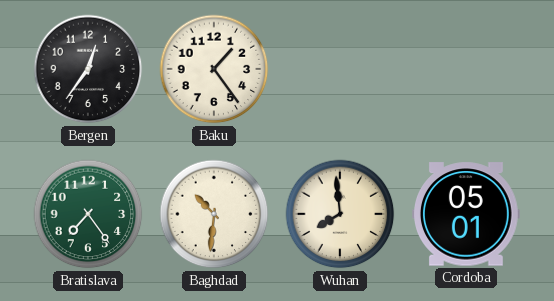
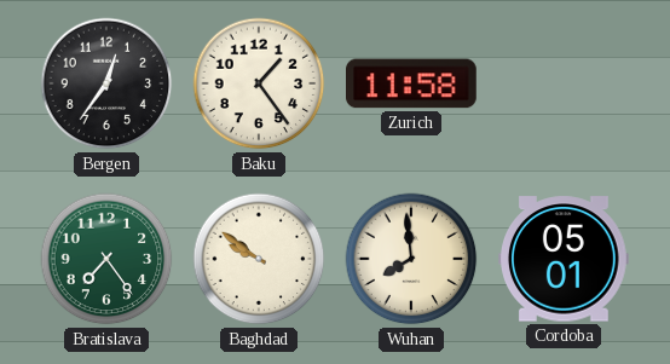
Zurich: none -> 11:58 (412, 83)
Baghdad: 10:31 -> 9:51 (259, 259)
